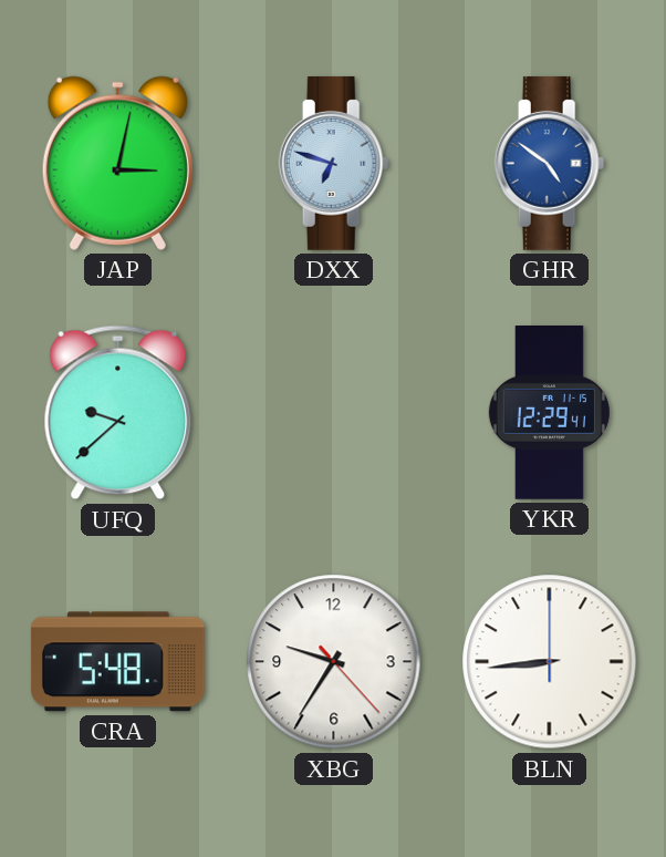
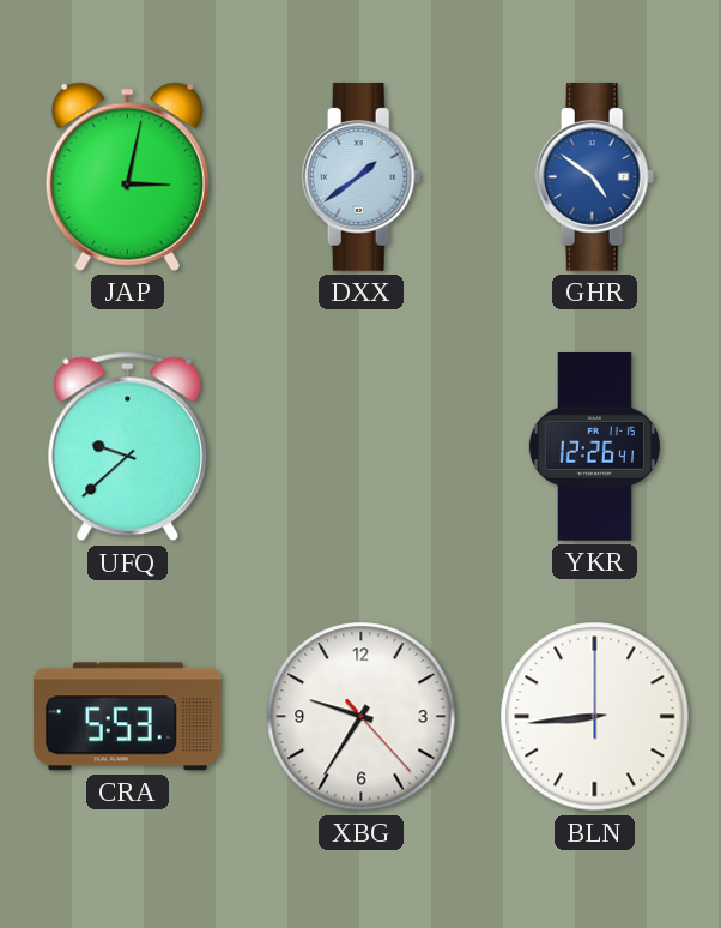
DXX: 6:48 -> 1:39 (362, 176)
YKR: 12:29 -> 12:26 (594, 447)
CRA: 5:48 -> 5:53 (127, 717)
